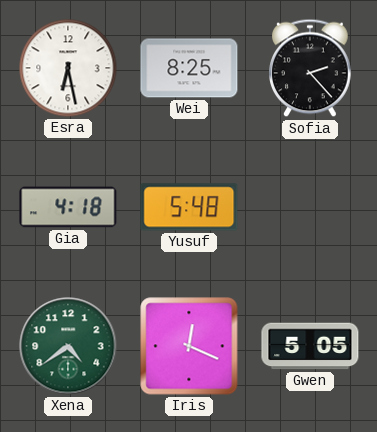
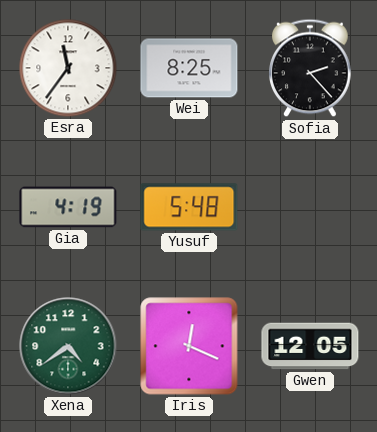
Esra: 6:28 -> 11:36 (68, 68)
Gia: 4:18 -> 4:19 (68, 207)
Gwen: 5:05 -> 12:05 (310, 346)
